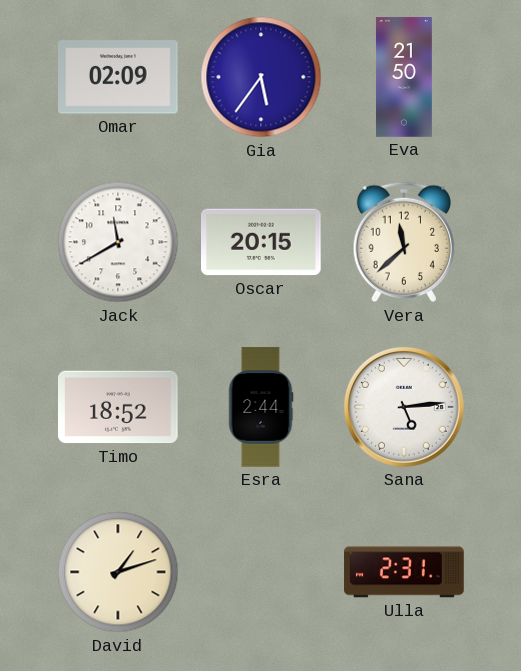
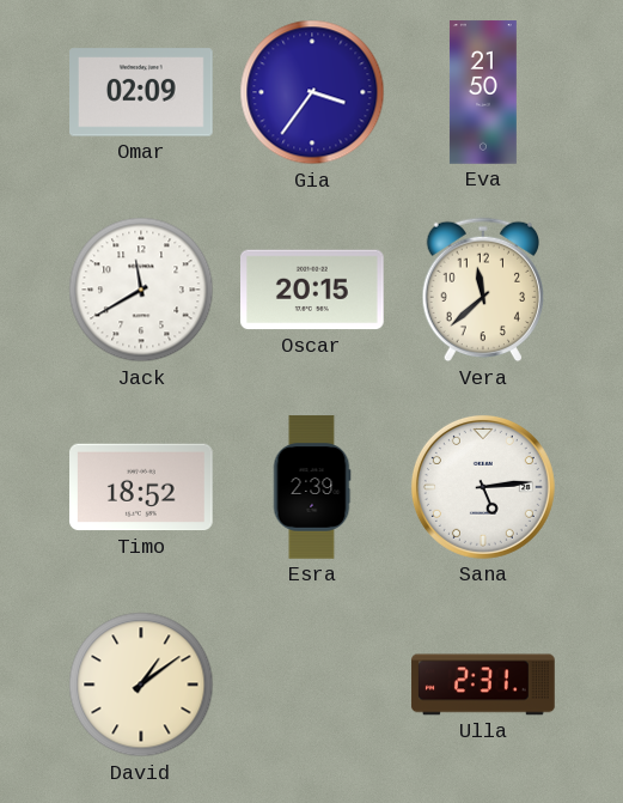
Gia: 5:36 -> 3:36 (312, 92)
Esra: 2:44 -> 2:39 (312, 487)
David: 1:12 -> 1:09 (141, 685)
